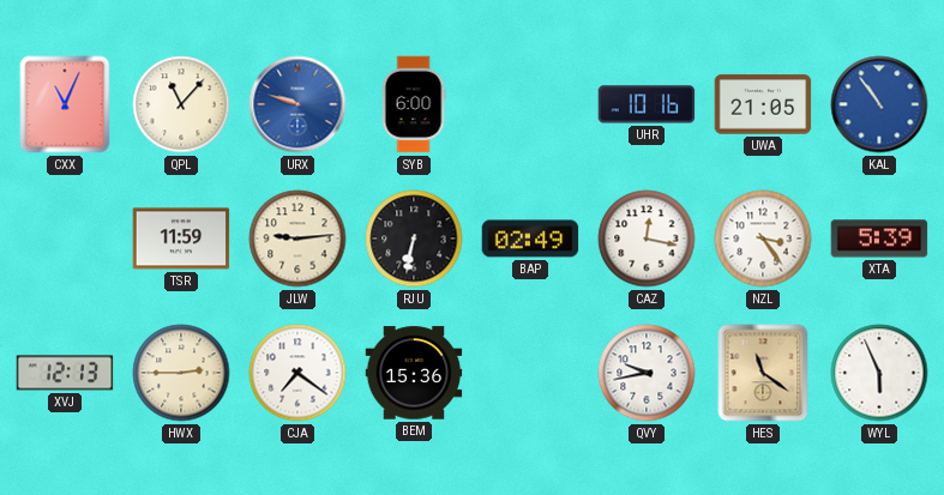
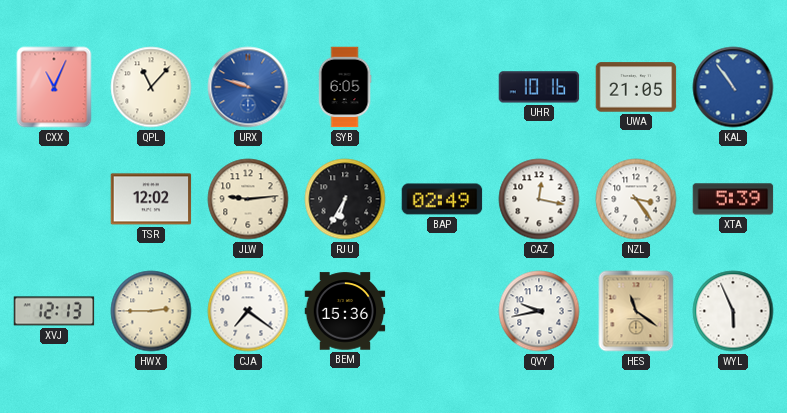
SYB: 6:00 -> 6:05 (345, 87)
TSR: 11:59 -> 12:02 (151, 199)
RJU: 6:32 -> 6:35 (345, 199)
